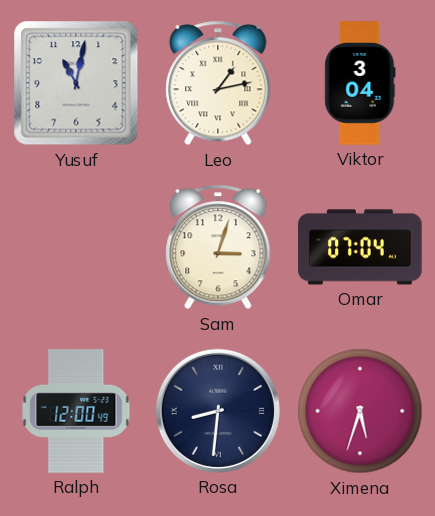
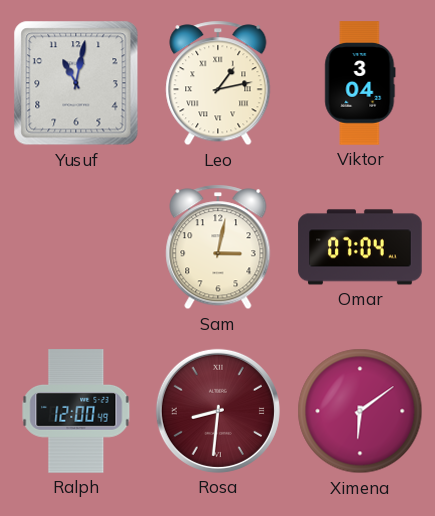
Sam: 3:03 -> 3:02 (218, 247)
Rosa dial: navy -> burgundy (218, 411)
Ximena: 5:33 -> 6:09 (360, 411)
